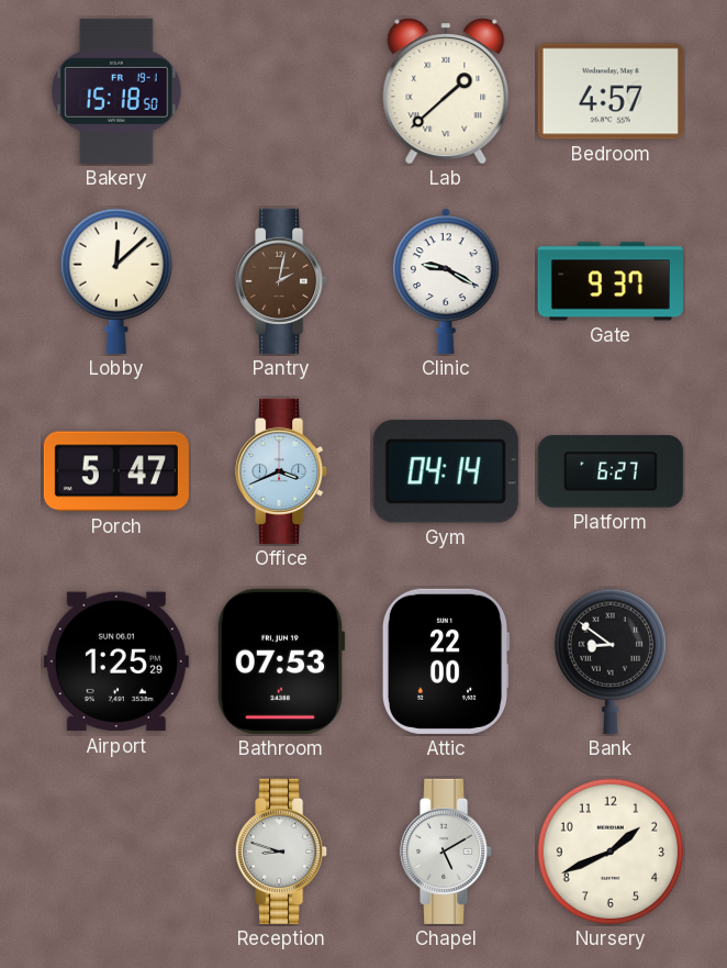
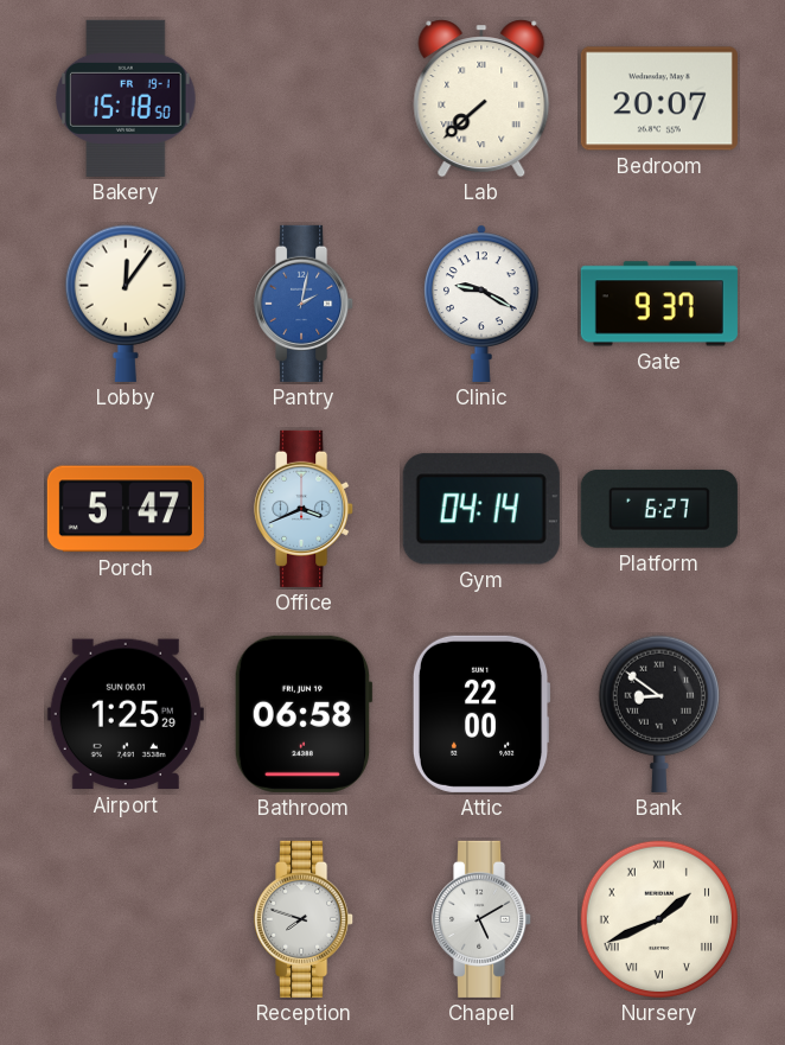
Lab: 1:38 -> 7:38 (481, 98)
Bedroom: 4:57 -> 20:07 (659, 98)
Lobby: 12:08 -> 12:06 (126, 304)
Pantry dial: brown -> blue (305, 304)
Bathroom: 07:53 -> 06:58 (304, 714)
Reception: 8:48 -> 7:48 (305, 919)
Nursery numerals: Arabic -> Roman (659, 919)
